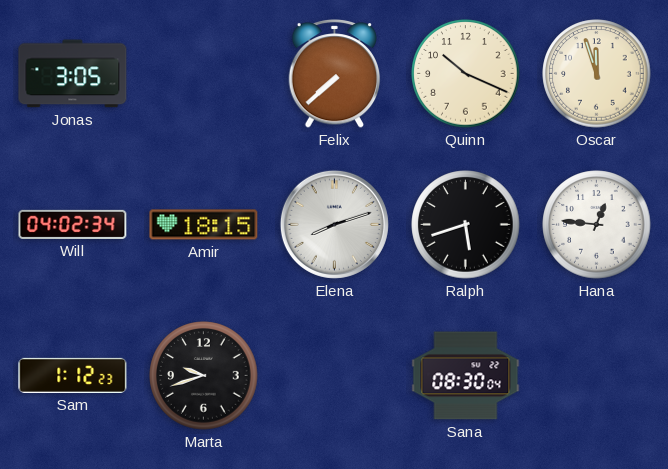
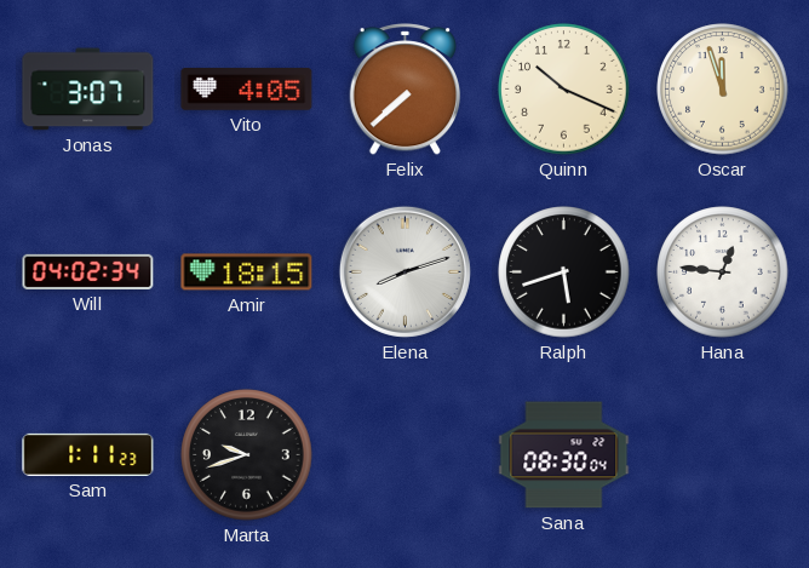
Jonas: 3:05 -> 3:07 (88, 90)
Vito: none -> 4:05 (247, 90)
Sam: 1:12 -> 1:11 (88, 454)
